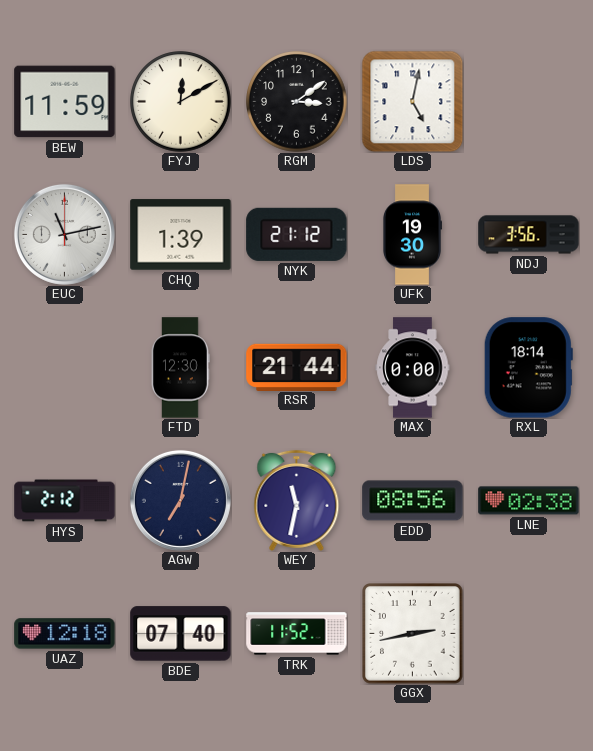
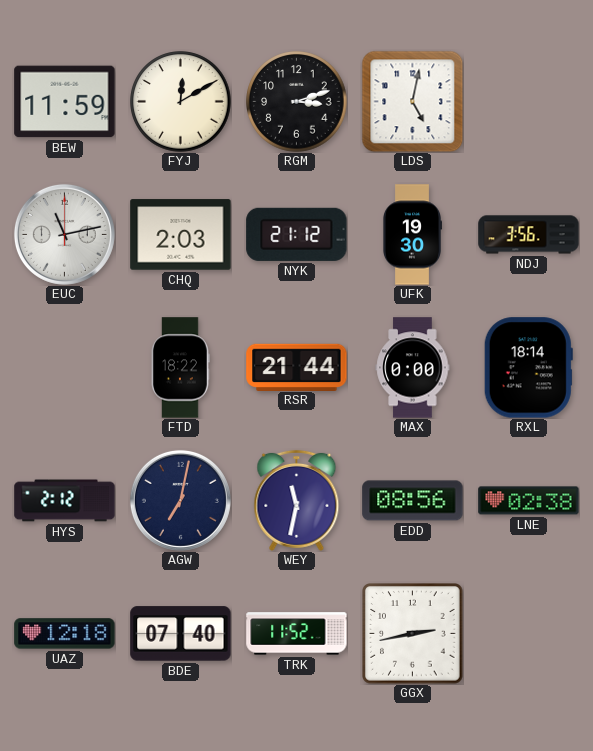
RGM: 3:09 -> 3:12 (297, 102)
CHQ: 1:39 -> 2:03 (181, 235)
FTD: 12:30 -> 18:22 (180, 368)
